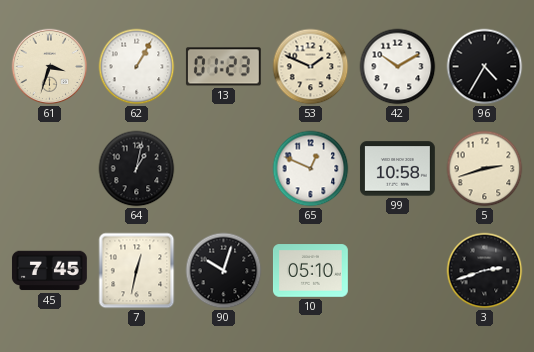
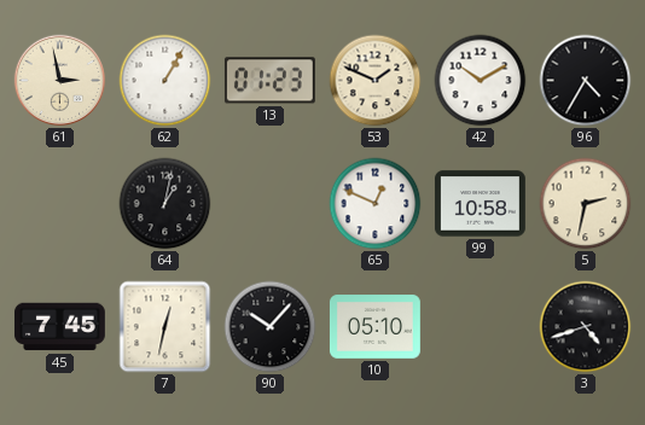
61: 3:33 -> 2:58 (60, 81)
5: 2:42 -> 2:32 (586, 204)
90: 10:03 -> 10:07 (271, 327)
3: 2:42 -> 4:42 (586, 327)
